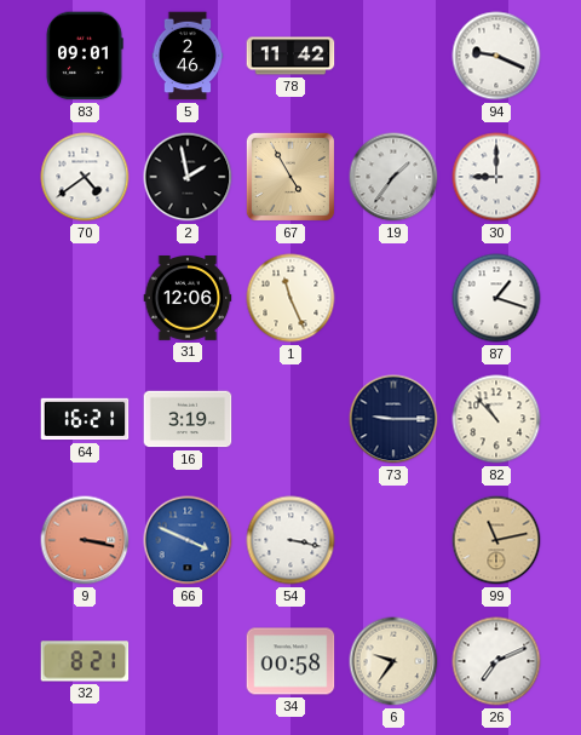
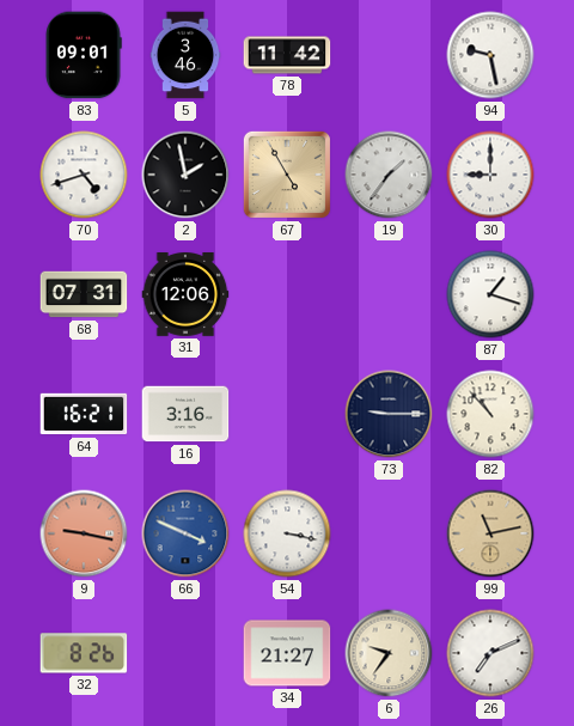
5: 2:46 -> 3:46 (185, 55)
94: 9:19 -> 9:28 (490, 55)
70: 4:39 -> 4:42 (84, 175)
68: none -> 07:31 (84, 294)
1: 11:26 -> none (290, 298)
16: 3:19 -> 3:16 (185, 414)
9: 3:17 -> 9:17 (84, 533)
32: 8:21 -> 8:26 (84, 653)
34: 00:58 -> 21:27 (287, 653)
